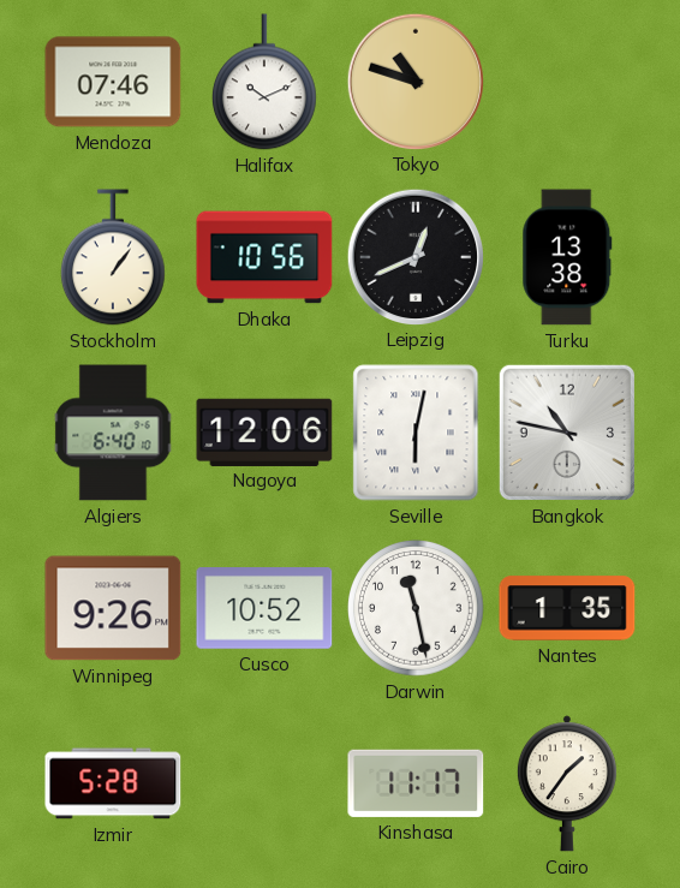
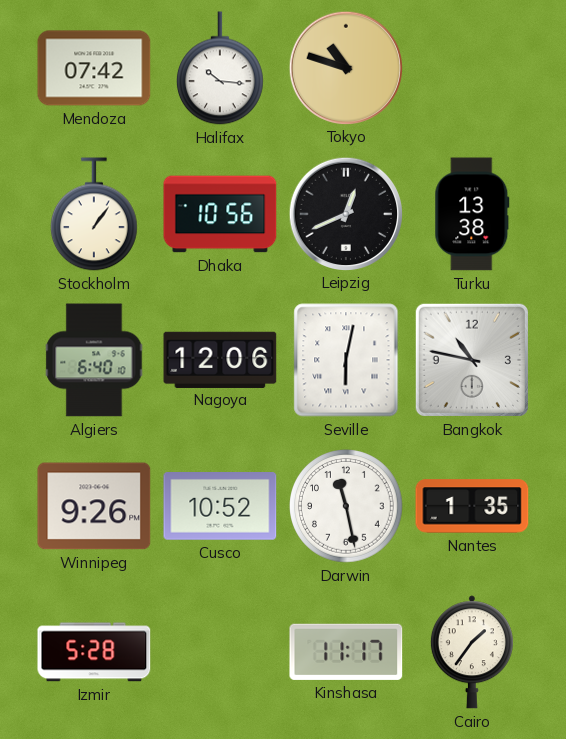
Mendoza: 07:46 -> 07:42 (94, 68)
Halifax: 10:11 -> 10:16 (221, 68)
